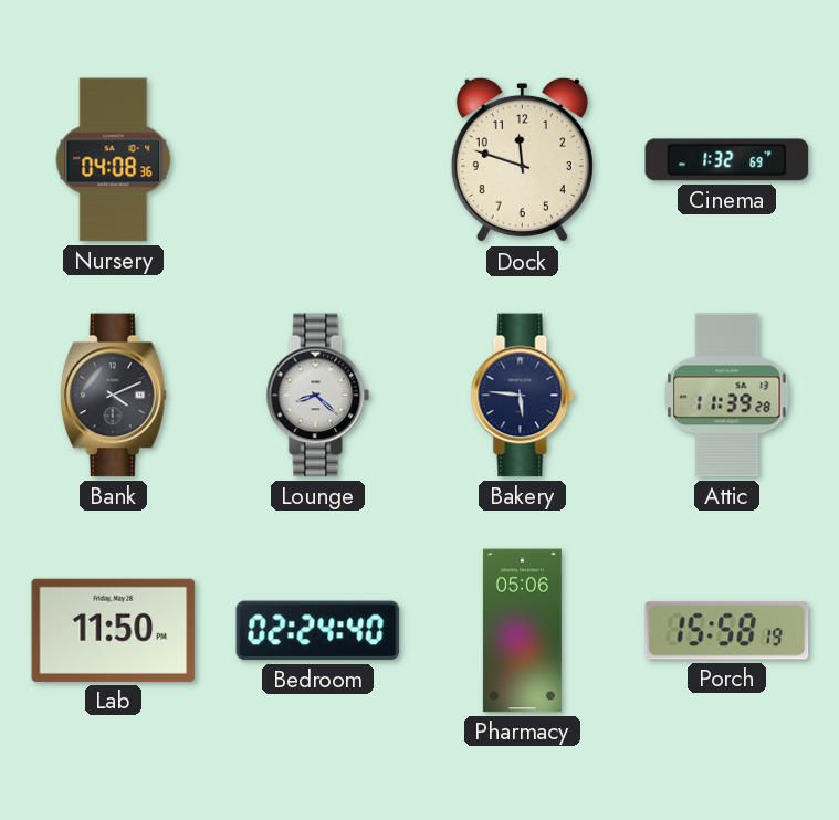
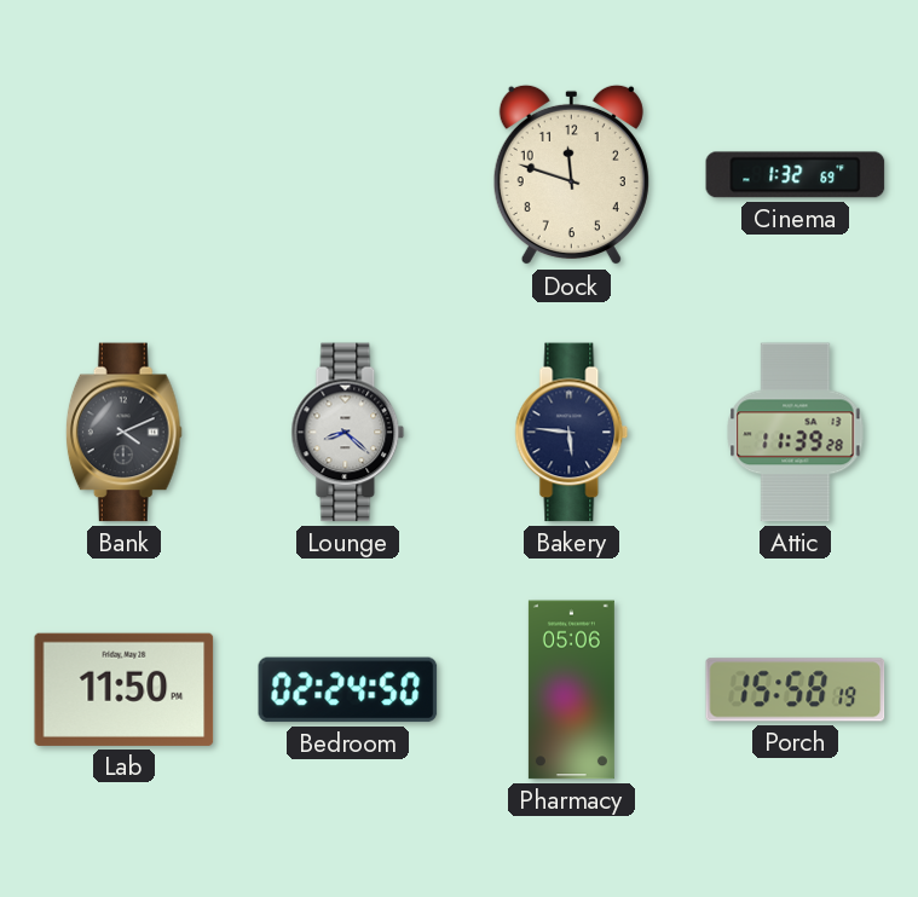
Nursery: 04:08 -> none (114, 160)
Bedroom: 02:24:40 -> 02:24:50 (348, 690)
